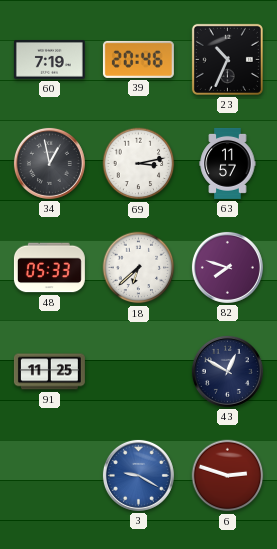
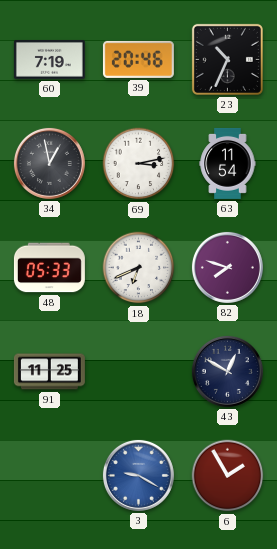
63: 11:57 -> 11:54 (228, 163)
18: 6:38 -> 6:41 (139, 268)
6: 2:48 -> 1:55 (228, 476)
